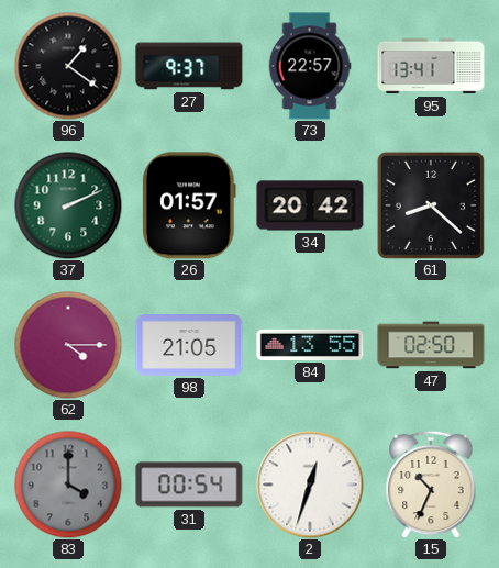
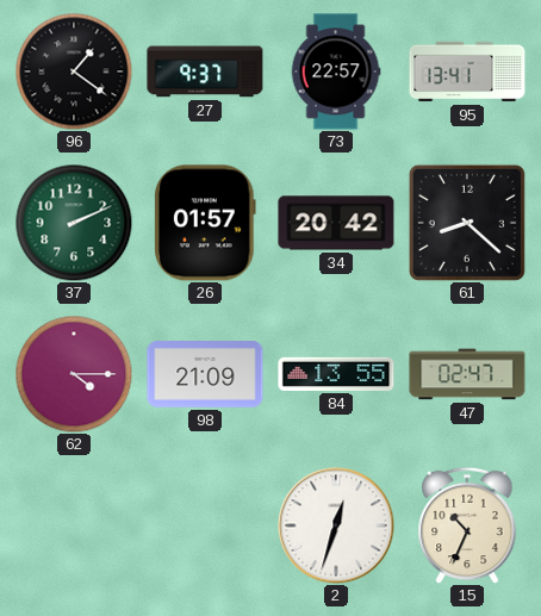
98: 21:05 -> 21:09 (205, 375)
47: 02:50 -> 02:47 (467, 374)
83: 4:00 -> none (68, 485)
31: 00:54 -> none (189, 485)
